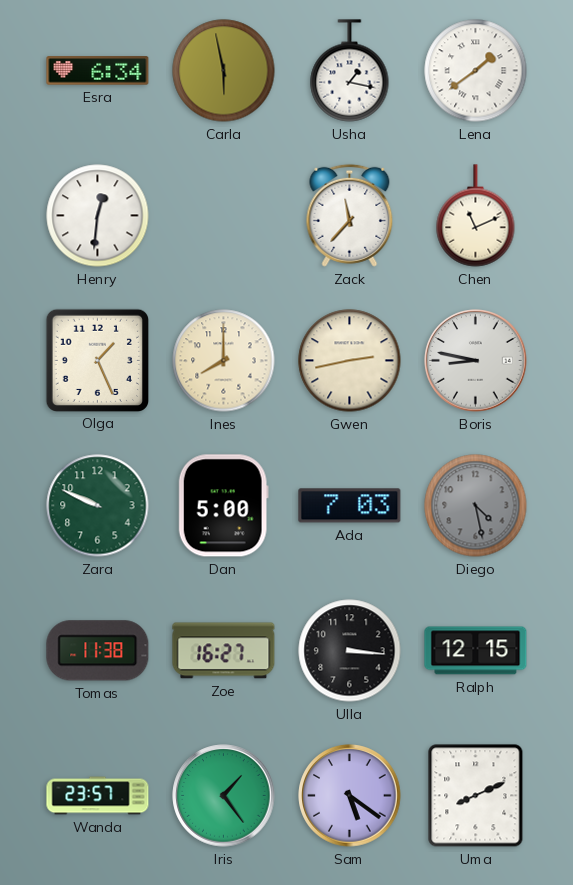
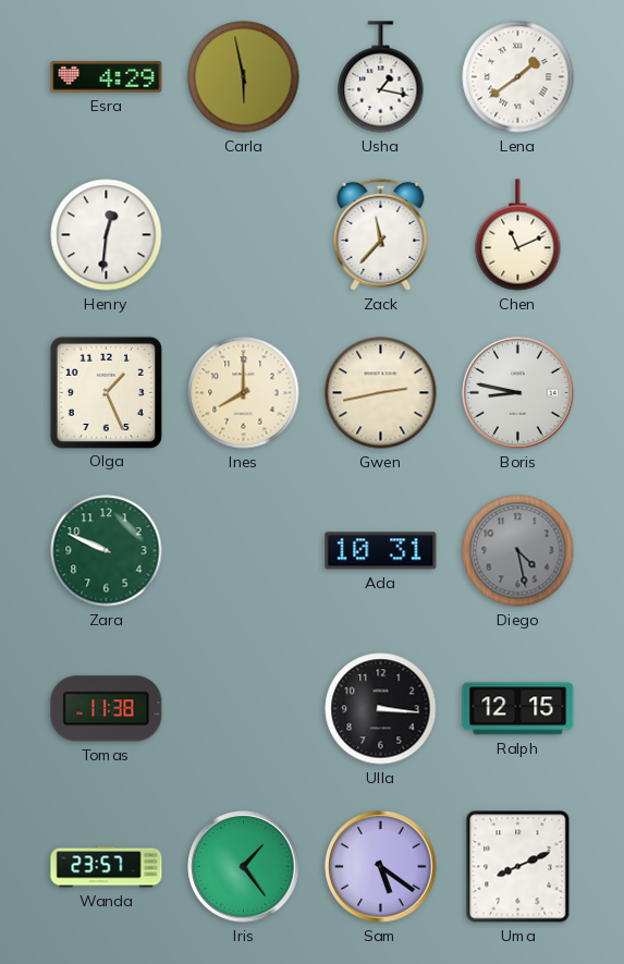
Esra: 6:34 -> 4:29 (107, 77)
Dan: 5:00 -> none (223, 506)
Ada: 7:03 -> 10:31 (381, 551)
Zoe: 16:27 -> none (224, 651)
